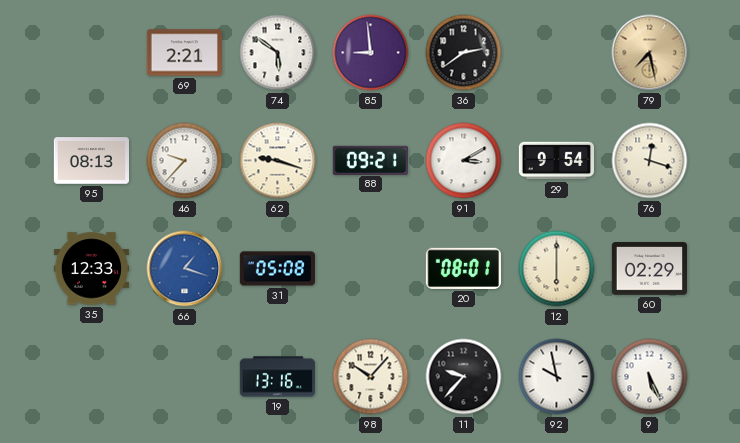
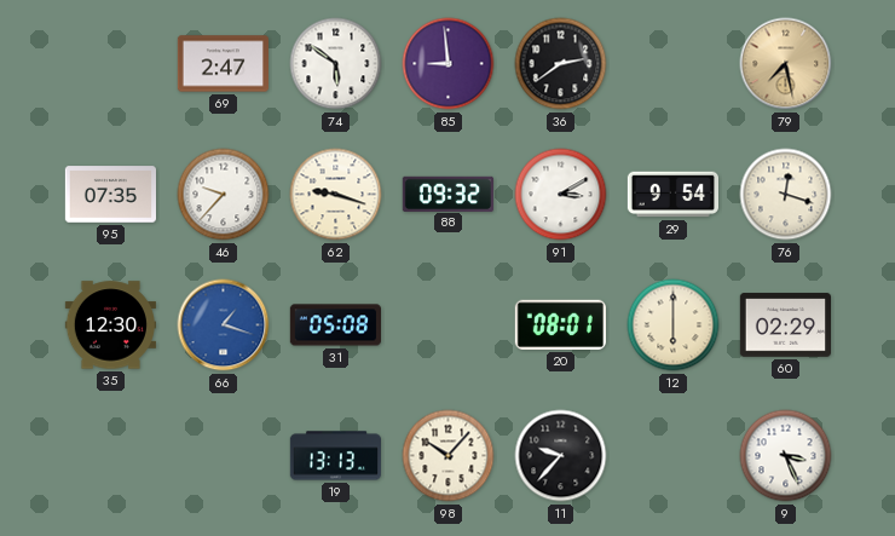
69: 2:21 -> 2:47 (223, 64)
95: 08:13 -> 07:35 (110, 195)
88: 09:21 -> 09:32 (447, 194)
35: 12:33 -> 12:30 (110, 325)
19: 13:16 -> 13:13 (335, 456)
92: 9:58 -> none (557, 377)
9: 5:26 -> 3:26 (786, 456)
